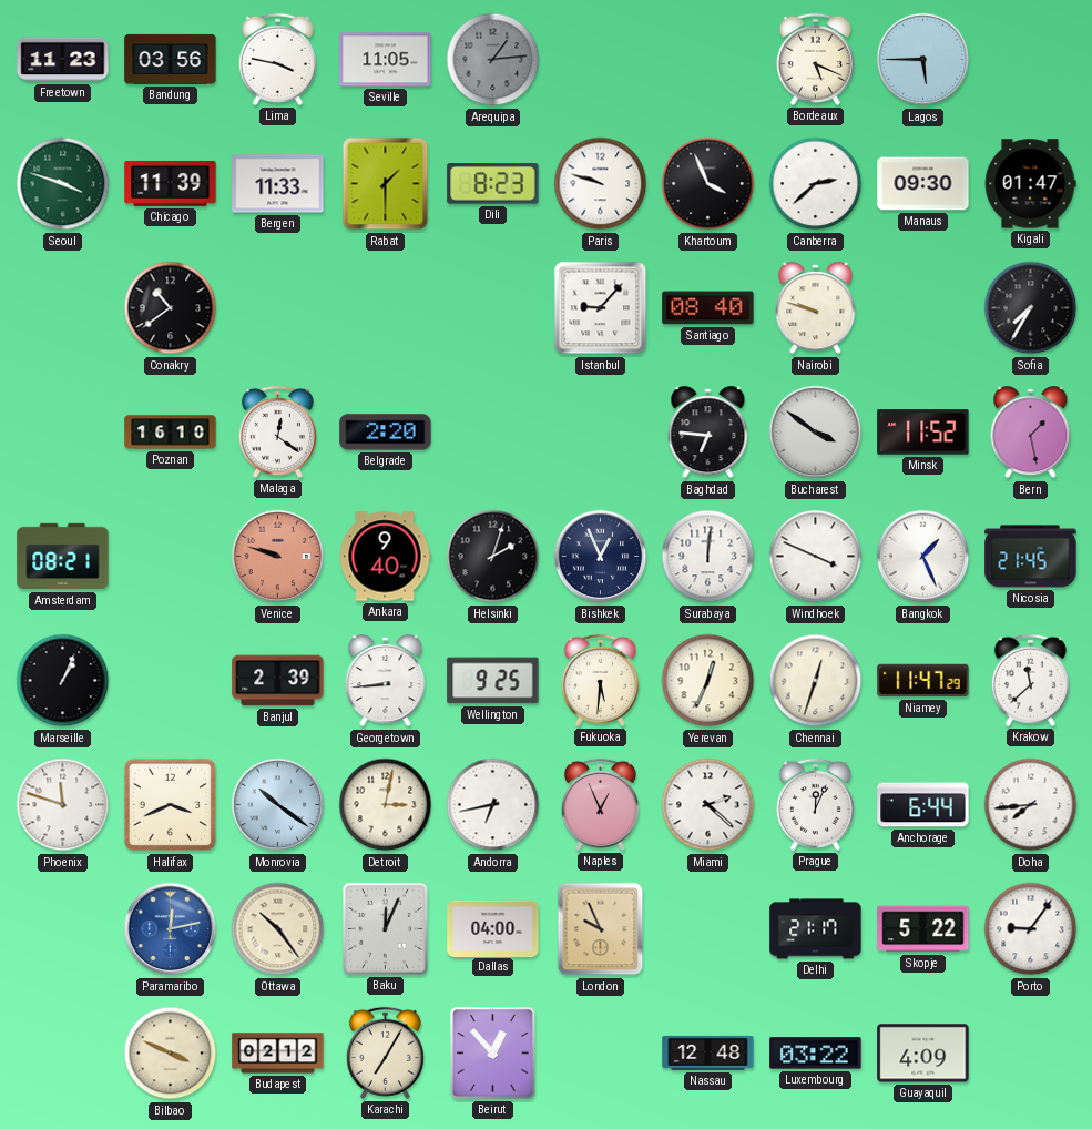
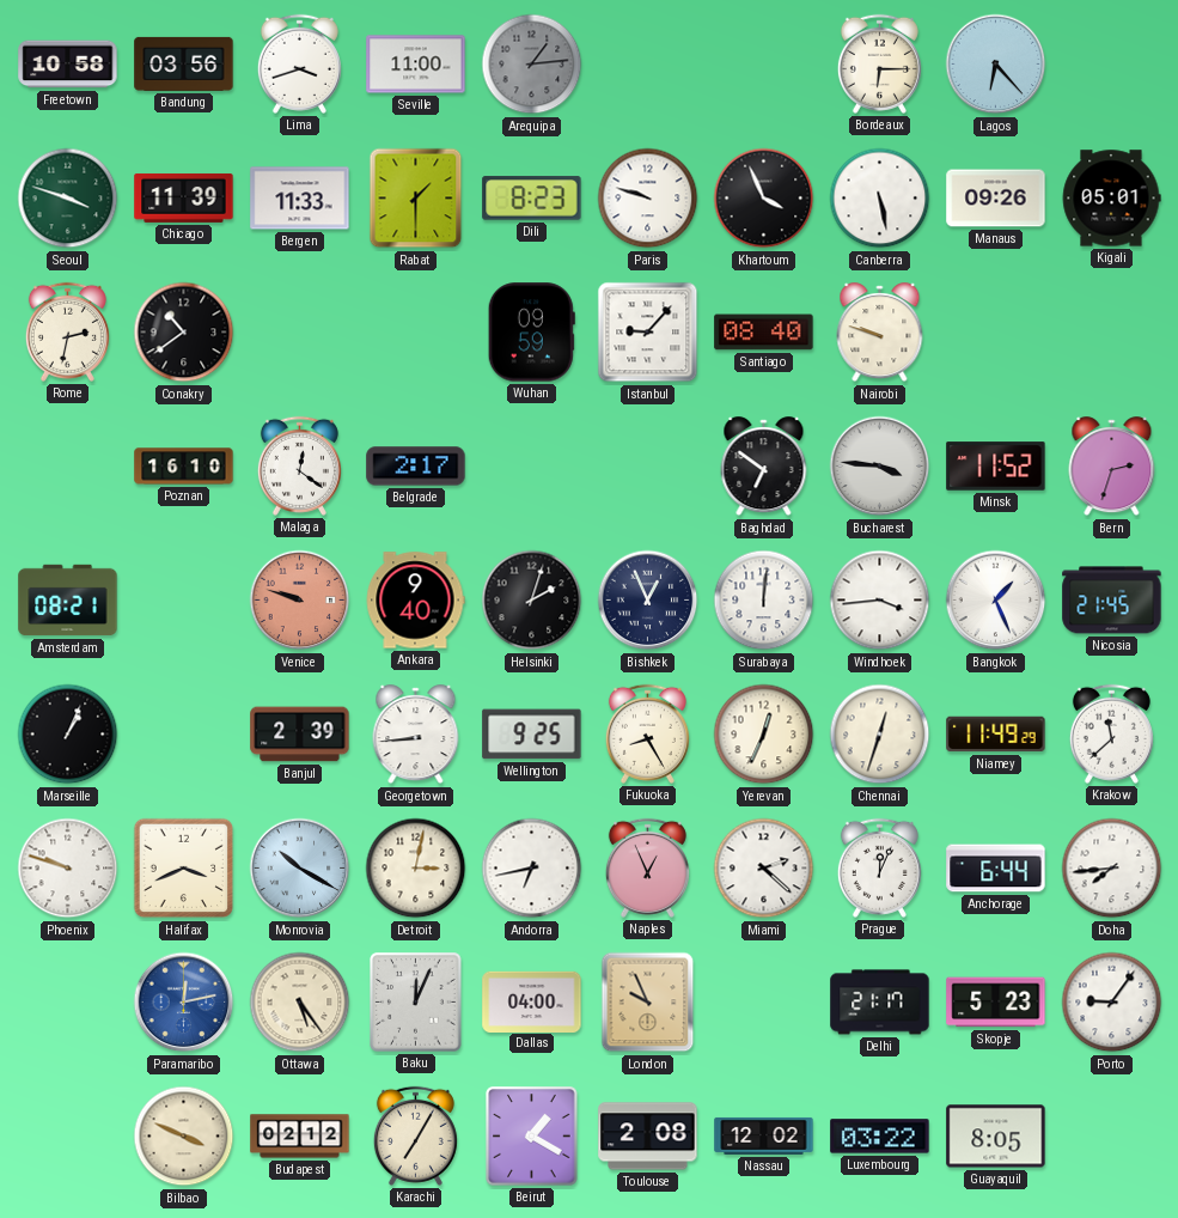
Freetown: 11:23 -> 10:58 (68, 65)
Lima: 3:47 -> 3:42 (299, 63)
Seville: 11:05 -> 11:00 (416, 65)
Bordeaux: 5:19 -> 6:15 (879, 63)
Lagos: 5:45 -> 6:23 (996, 65)
Canberra: 2:38 -> 5:28 (880, 199)
Manaus: 09:30 -> 09:26 (996, 199)
Kigali: 01:47 -> 05:01 (1111, 199)
Rome: none -> 2:32 (67, 331)
Wuhan: none -> 09:59 (531, 333)
Sofia: 7:35 -> none (1031, 308)
Belgrade: 2:20 -> 2:17 (416, 467)
Baghdad: 6:46 -> 6:51 (764, 467)
Bucharest: 3:51 -> 3:46 (880, 467)
Bern: 1:28 -> 2:33 (1112, 467)
Windhoek: 3:49 -> 3:44 (880, 601)
Fukuoka: 5:31 -> 8:25 (647, 733)
Niamey: 11:47 -> 11:49 (996, 735)
Phoenix: 11:48 -> 9:48 (68, 869)
Monrovia: 10:21 -> 10:20 (300, 869)
Ottawa: 10:24 -> 5:24 (300, 1003)
Skopje: 5:22 -> 5:23 (996, 1003)
Beirut: 12:53 -> 1:20 (532, 1137)
Toulouse: none -> 2:08 (648, 1137)
Nassau: 12:48 -> 12:02 (764, 1135)
Guayaquil: 4:09 -> 8:05 (996, 1137)
